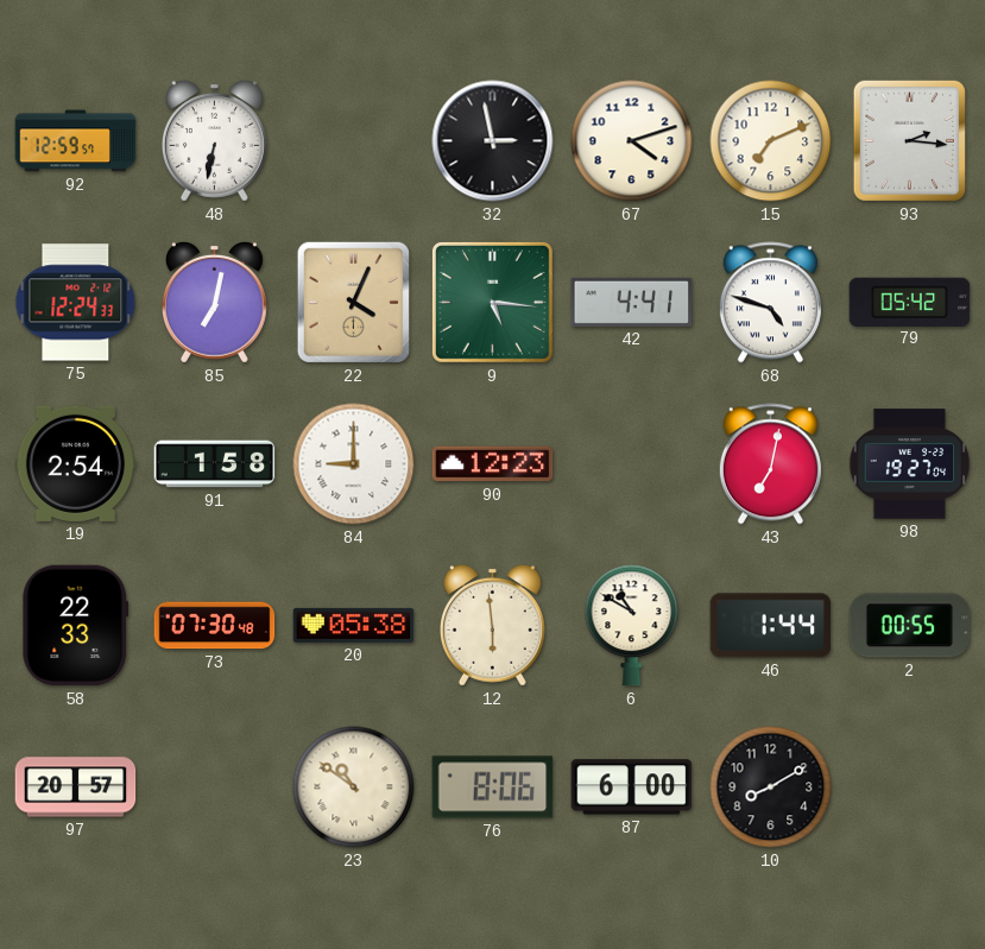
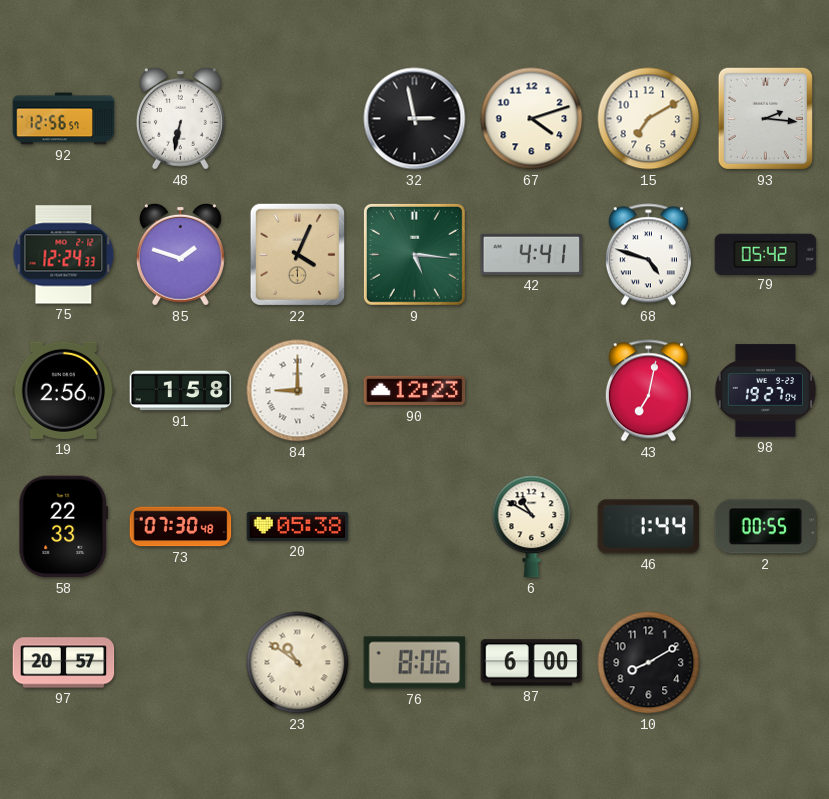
92: 12:59 -> 12:56 (64, 119)
15: 7:11 -> 7:10 (649, 119)
85: 7:02 -> 1:48 (180, 254)
19: 2:54 -> 2:56 (64, 390)
12: 5:59 -> none (492, 625)
